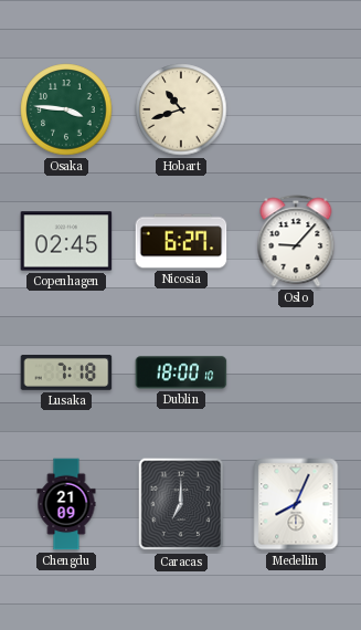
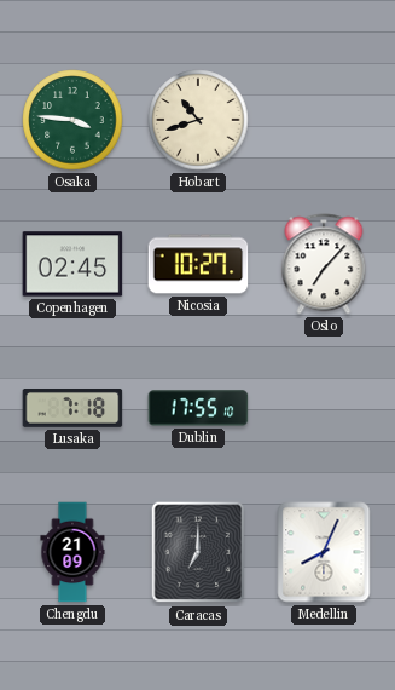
Nicosia: 6:27 -> 10:27 (198, 264)
Oslo: 9:07 -> 7:07 (324, 264)
Dublin: 18:00 -> 17:55 (198, 408)
